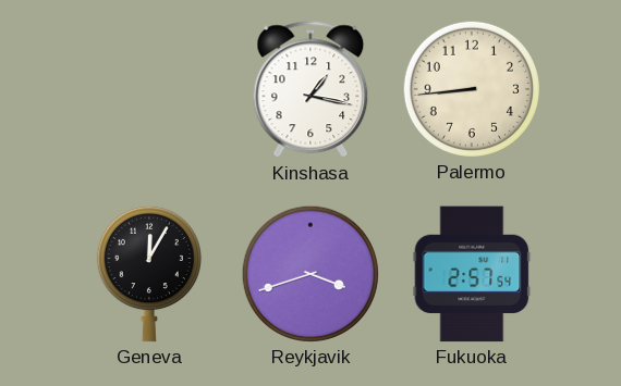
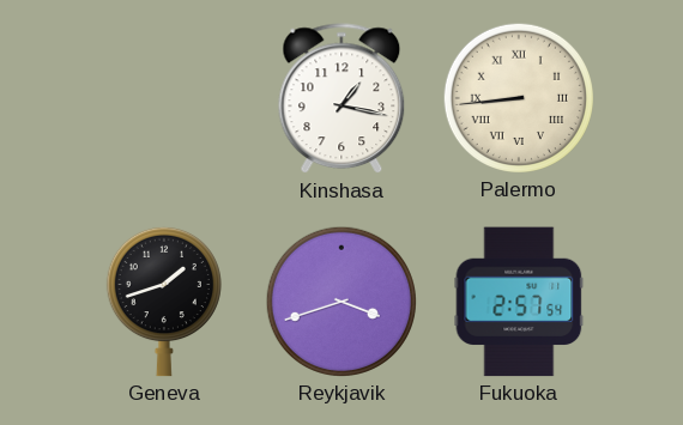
Palermo numerals: Arabic -> Roman (519, 98)
Geneva: 12:05 -> 1:42 (164, 302)
